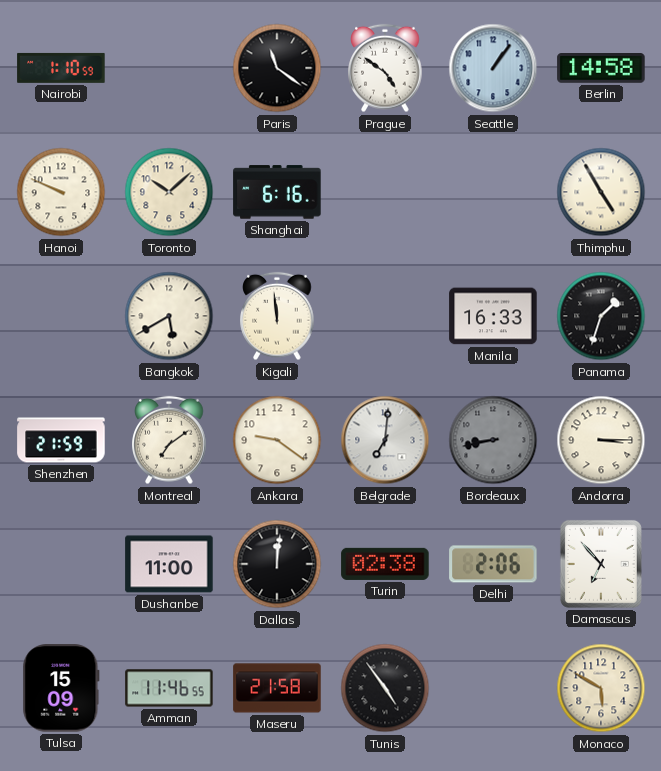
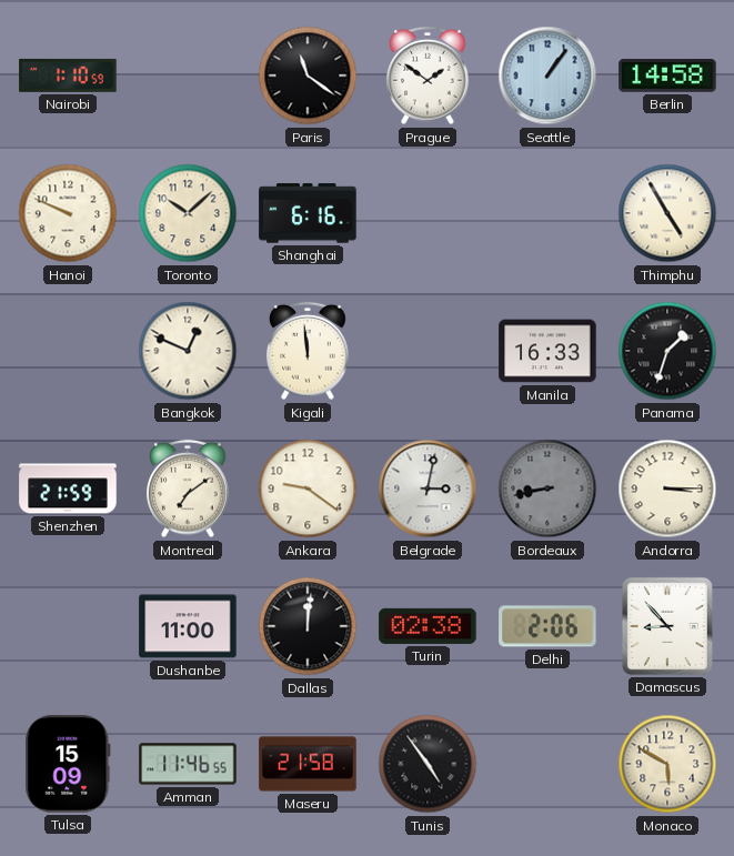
Prague: 4:51 -> 1:51 (428, 75)
Bangkok: 5:40 -> 12:49 (188, 351)
Belgrade: 7:01 -> 3:02 (428, 489)
Damascus: 6:53 -> 8:53 (667, 626)
